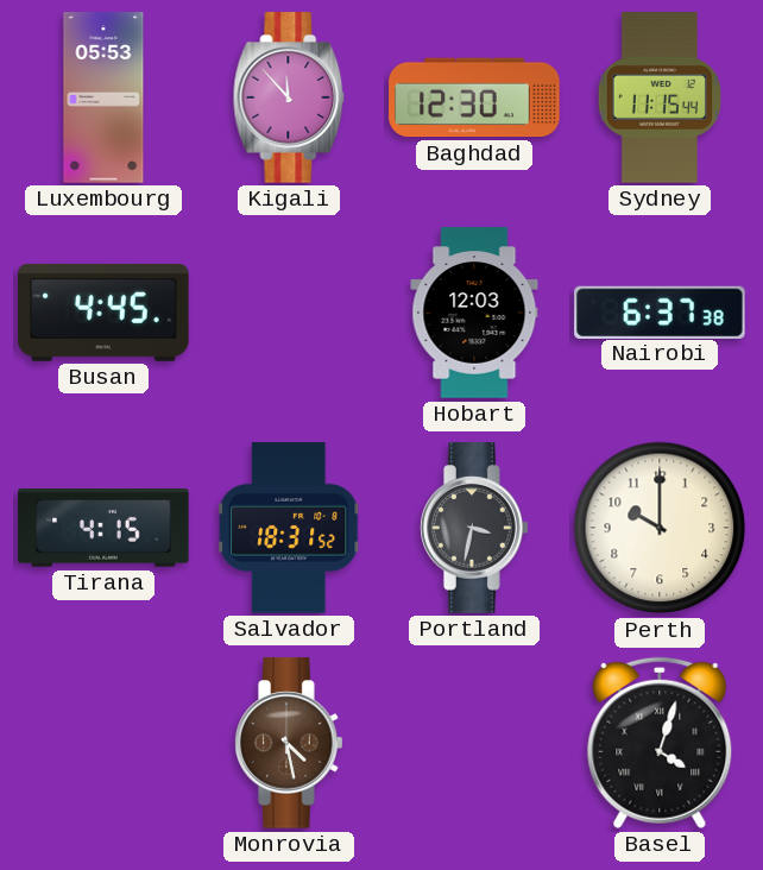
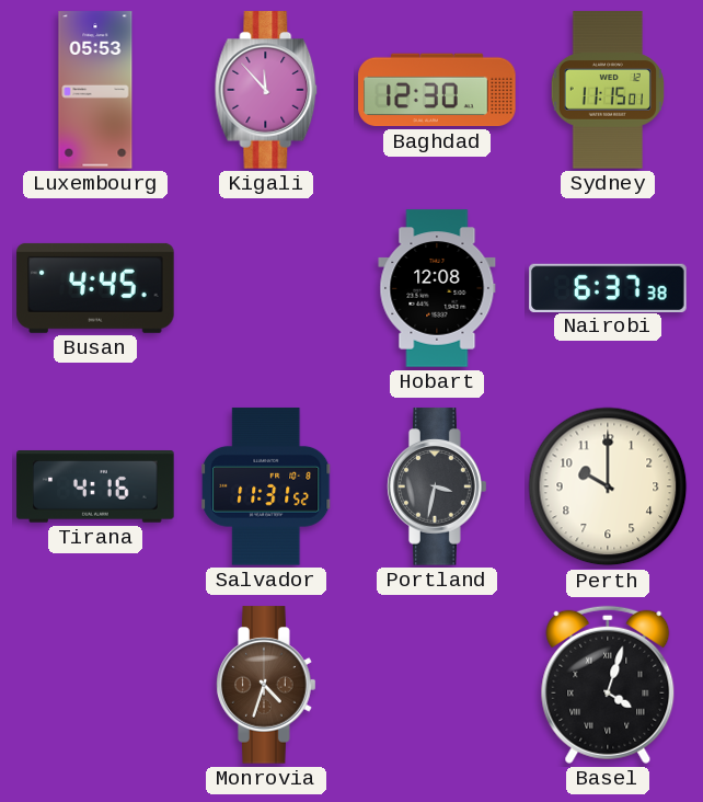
Sydney: 11:15:44 -> 11:15:01 (607, 90)
Hobart: 12:03 -> 12:08 (437, 288)
Tirana: 4:15 -> 4:16 (95, 488)
Salvador: 18:31 -> 11:31 (266, 486)
Monrovia: 4:28 -> 4:33 (266, 685)
